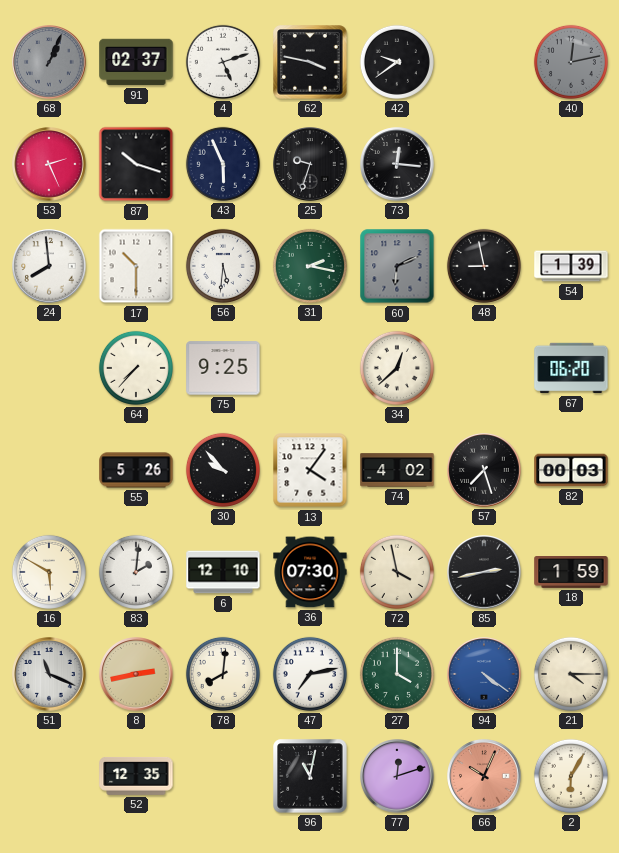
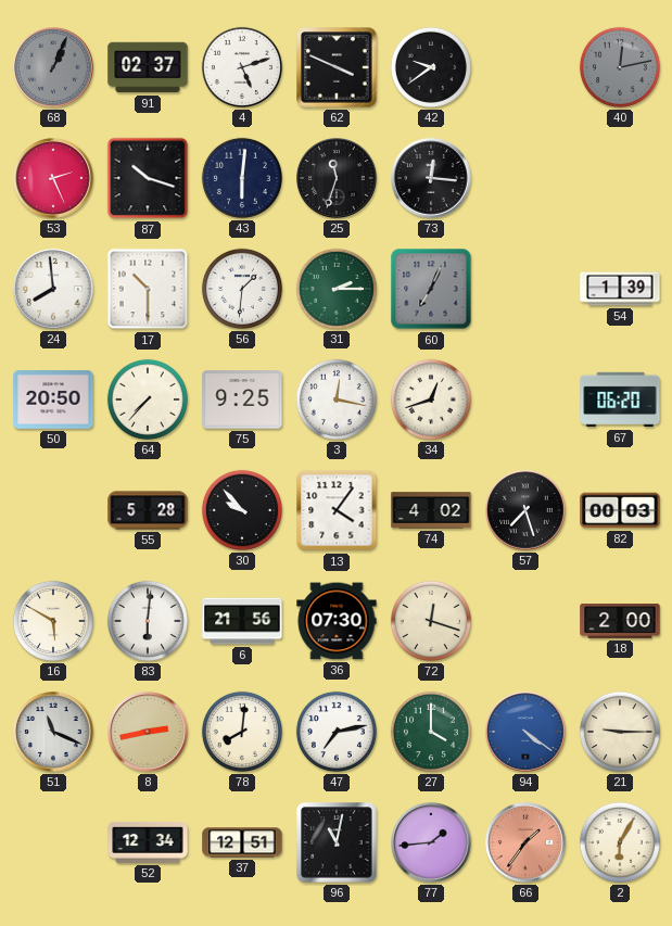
62: 3:47 -> 3:49 (337, 67)
43: 5:56 -> 6:01 (242, 178)
25: 9:33 -> 11:33 (337, 178)
56: 5:31 -> 1:31 (242, 289)
31: 2:17 -> 2:15 (337, 289)
60: 6:11 -> 7:04 (431, 289)
48: 8:58 -> none (484, 266)
50: none -> 20:50 (53, 401)
3: none -> 12:17 (337, 399)
34: 12:38 -> 12:42 (431, 399)
55: 5:26 -> 5:28 (148, 510)
83: 2:01 -> 6:01 (148, 621)
6: 12:10 -> 21:56 (242, 621)
72: 3:58 -> 12:18 (431, 621)
85: 2:43 -> none (484, 572)
18: 1:59 -> 2:00 (620, 622)
21: 4:15 -> 9:15 (620, 732)
52: 12:35 -> 12:34 (148, 842)
37: none -> 12:51 (242, 842)
77: 12:12 -> 1:44 (431, 842)
66: 10:04 -> 1:36 (525, 842)
